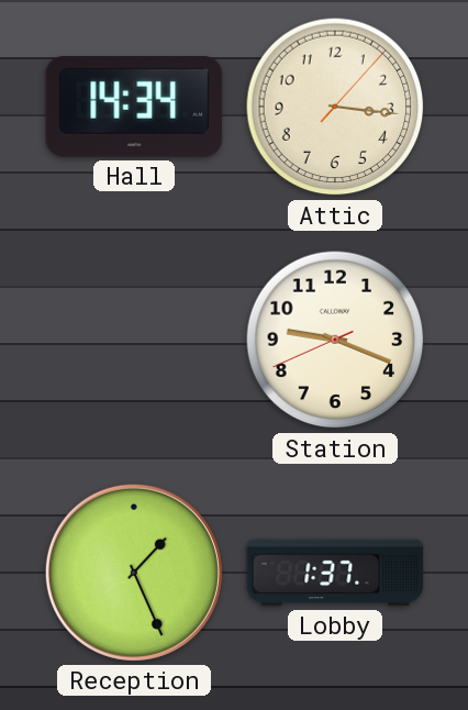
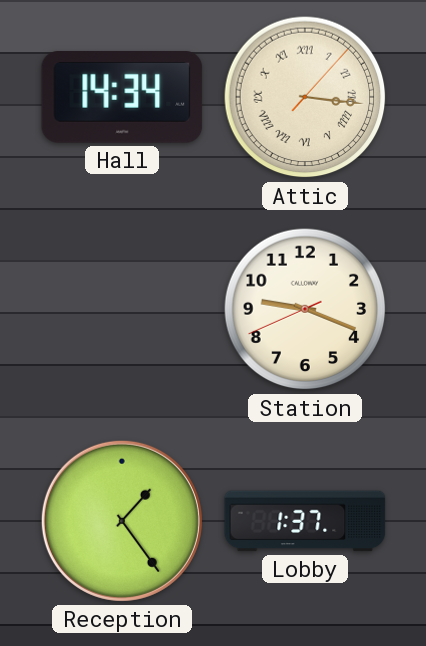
Attic numerals: Arabic -> Roman (305, 97)
Reception: 1:26 -> 1:24 (122, 521)
